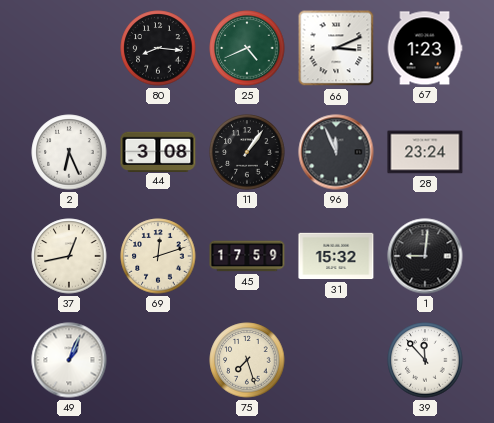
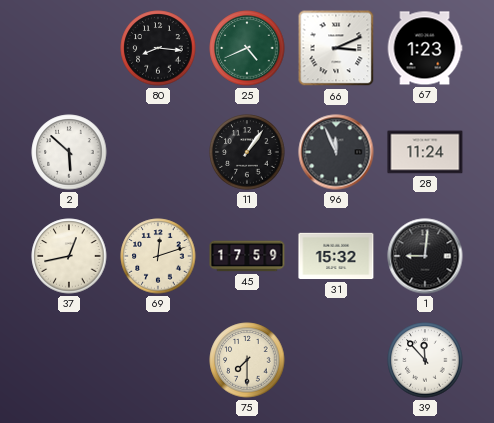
2: 6:26 -> 5:52 (69, 152)
44: 3:08 -> none (158, 151)
28: 23:24 -> 11:24 (425, 152)
49: 1:04 -> none (69, 360)
75: 7:27 -> 7:30 (247, 360)
